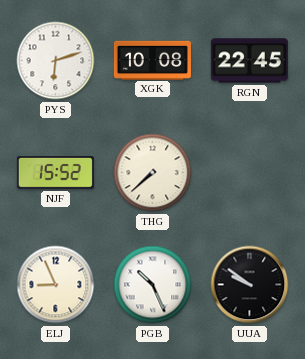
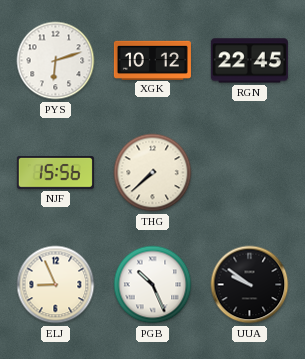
XGK: 10:08 -> 10:12 (152, 60)
NJF: 15:52 -> 15:56 (55, 173)
